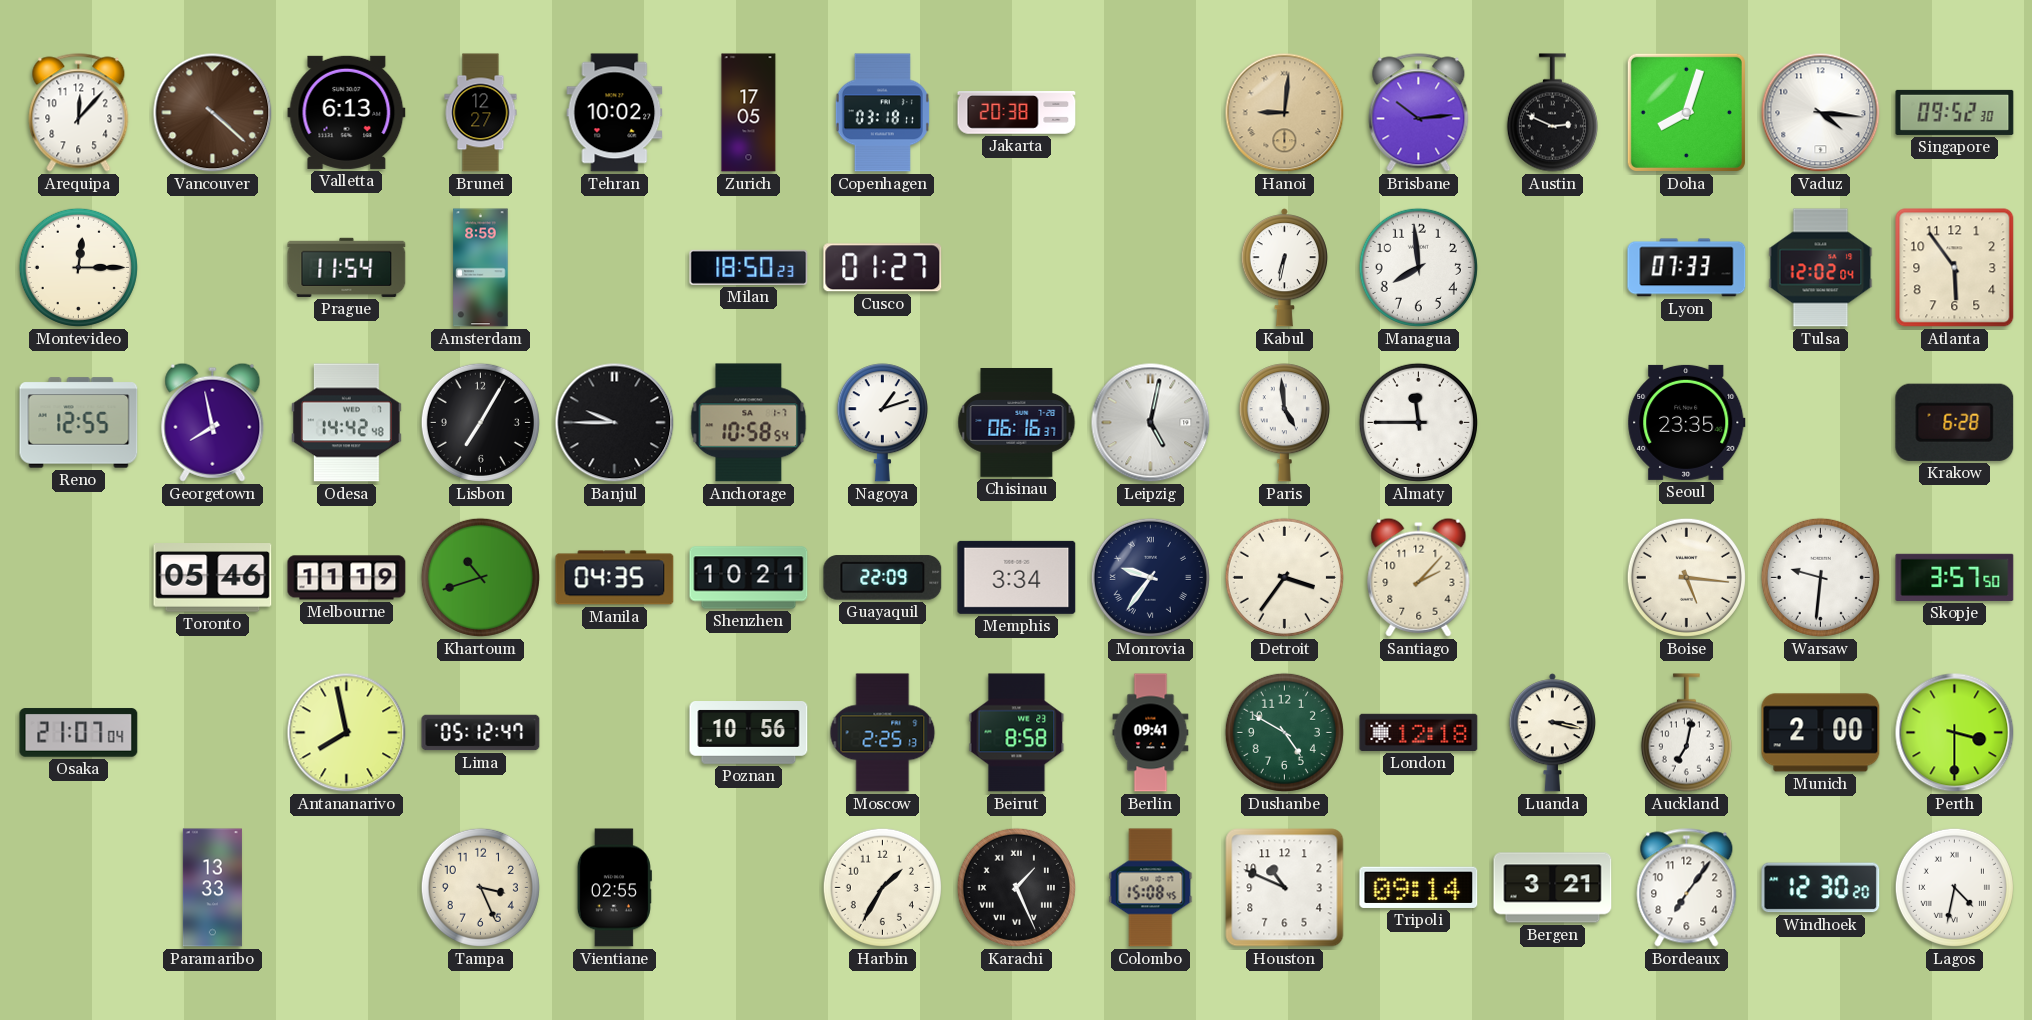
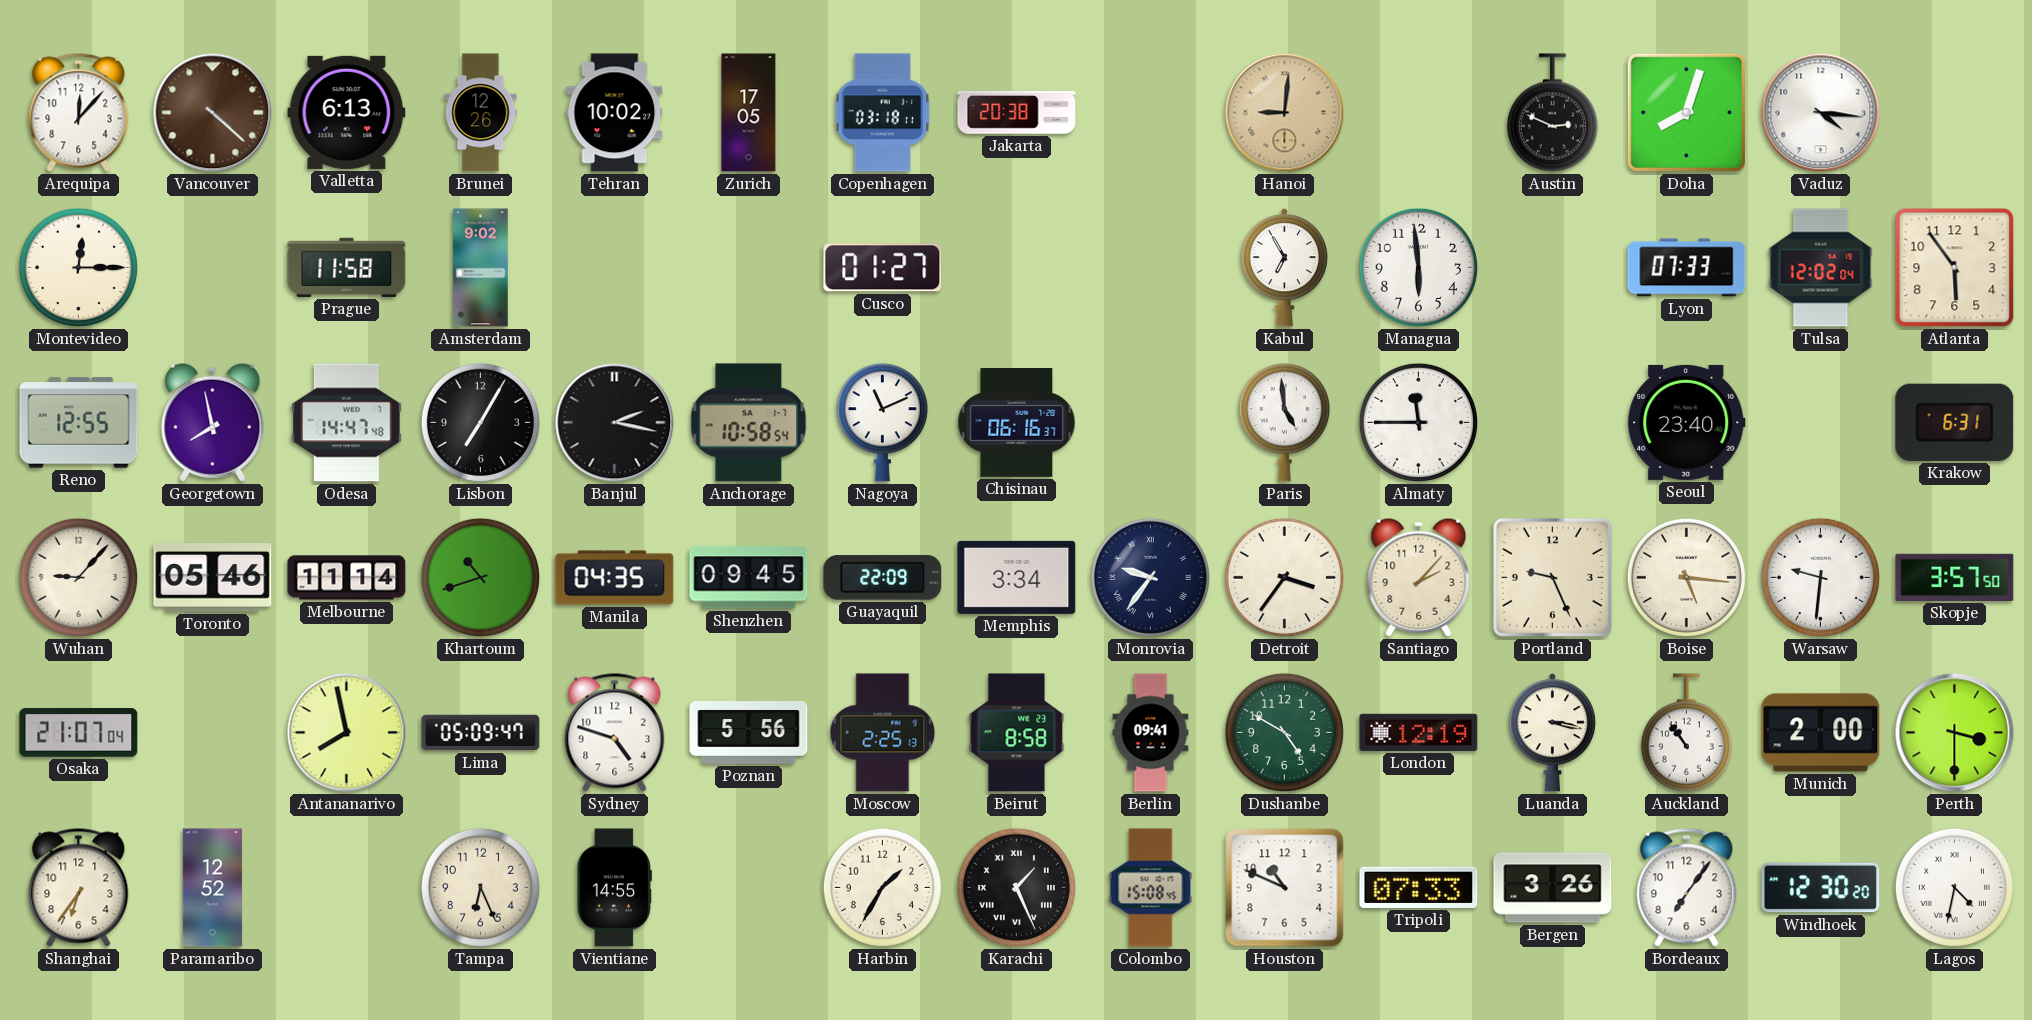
Brunei: 12:27 -> 12:26 (481, 113)
Brisbane: 10:14 -> none (1419, 113)
Singapore: 09:52 -> none (1955, 112)
Prague: 11:54 -> 11:58 (347, 267)
Amsterdam: 8:59 -> 9:02 (481, 268)
Milan: 18:50 -> none (749, 267)
Kabul: 6:32 -> 6:55 (1284, 268)
Managua: 7:59 -> 5:59 (1418, 267)
Odesa: 14:42 -> 14:47 (347, 423)
Banjul: 9:45 -> 2:17 (615, 423)
Nagoya: 1:12 -> 11:11 (882, 423)
Leipzig: 5:02 -> none (1151, 423)
Seoul: 23:35 -> 23:40 (1687, 422)
Krakow: 6:28 -> 6:31 (1955, 422)
Wuhan: none -> 9:07 (78, 577)
Melbourne: 11:19 -> 11:14 (347, 578)
Shenzhen: 10:21 -> 09:45 (749, 578)
Portland: none -> 9:26 (1552, 577)
Lima: 05:12 -> 05:09 (481, 733)
Sydney: none -> 4:48 (615, 733)
Poznan: 10:56 -> 5:56 (749, 733)
London: 12:18 -> 12:19 (1419, 732)
Auckland: 7:02 -> 10:54 (1686, 733)
Shanghai: none -> 6:36 (79, 888)
Paramaribo: 13:33 -> 12:52 (212, 888)
Tampa: 3:26 -> 6:26 (480, 887)
Vientiane: 02:55 -> 14:55 (614, 888)
Tripoli: 09:14 -> 07:33 (1419, 887)
Bergen: 3:21 -> 3:26 (1553, 888)
